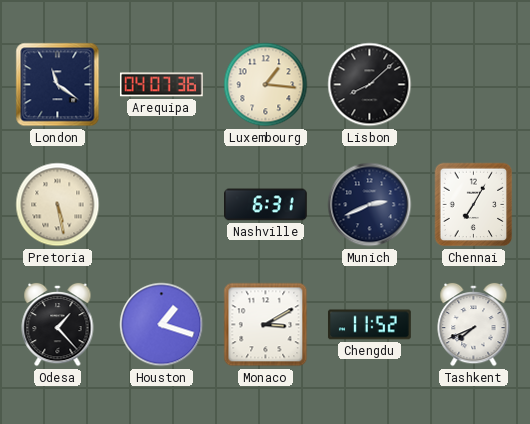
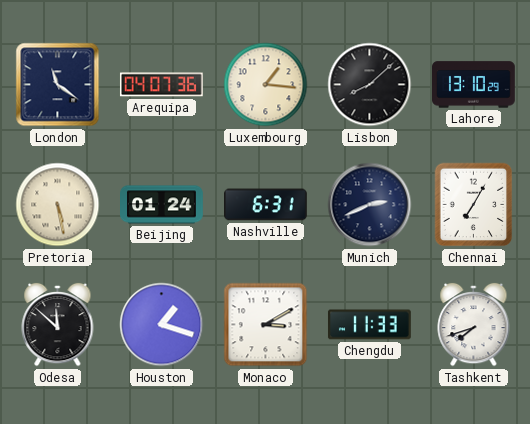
Lahore: none -> 13:10 (474, 85)
Beijing: none -> 01:24 (162, 205)
Odesa: 1:23 -> 11:52 (58, 325)
Chengdu: 11:52 -> 11:33 (369, 325)
Tashkent: 7:41 -> 7:42 (474, 325)
